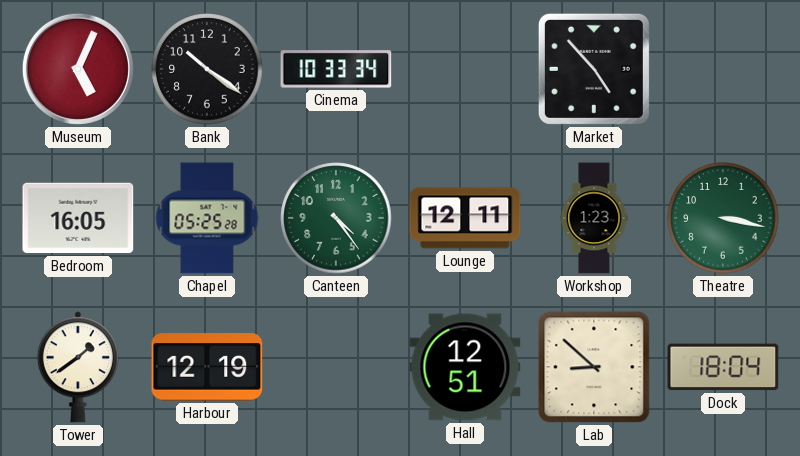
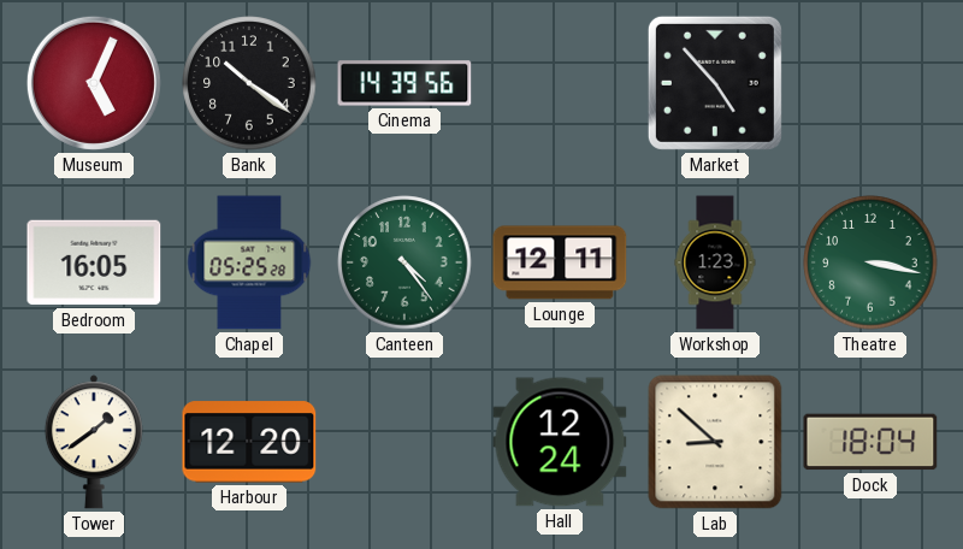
Cinema: 10:33 -> 14:39 (404, 83)
Harbour: 12:19 -> 12:20 (249, 442)
Hall: 12:51 -> 12:24 (560, 442)
